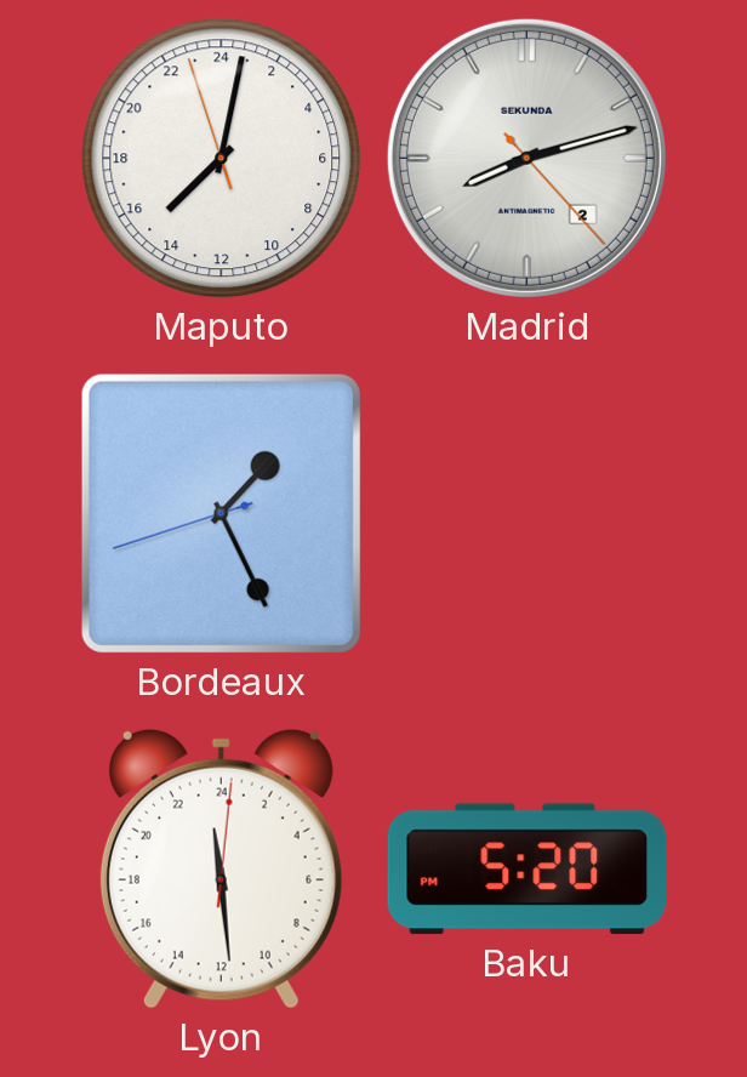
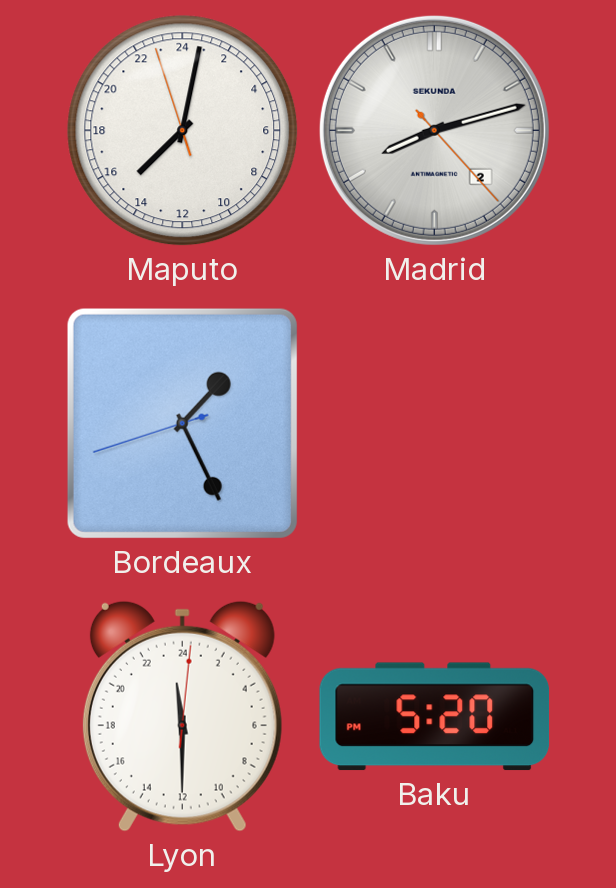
Lyon: 23:29 -> 23:30 (182, 716)
